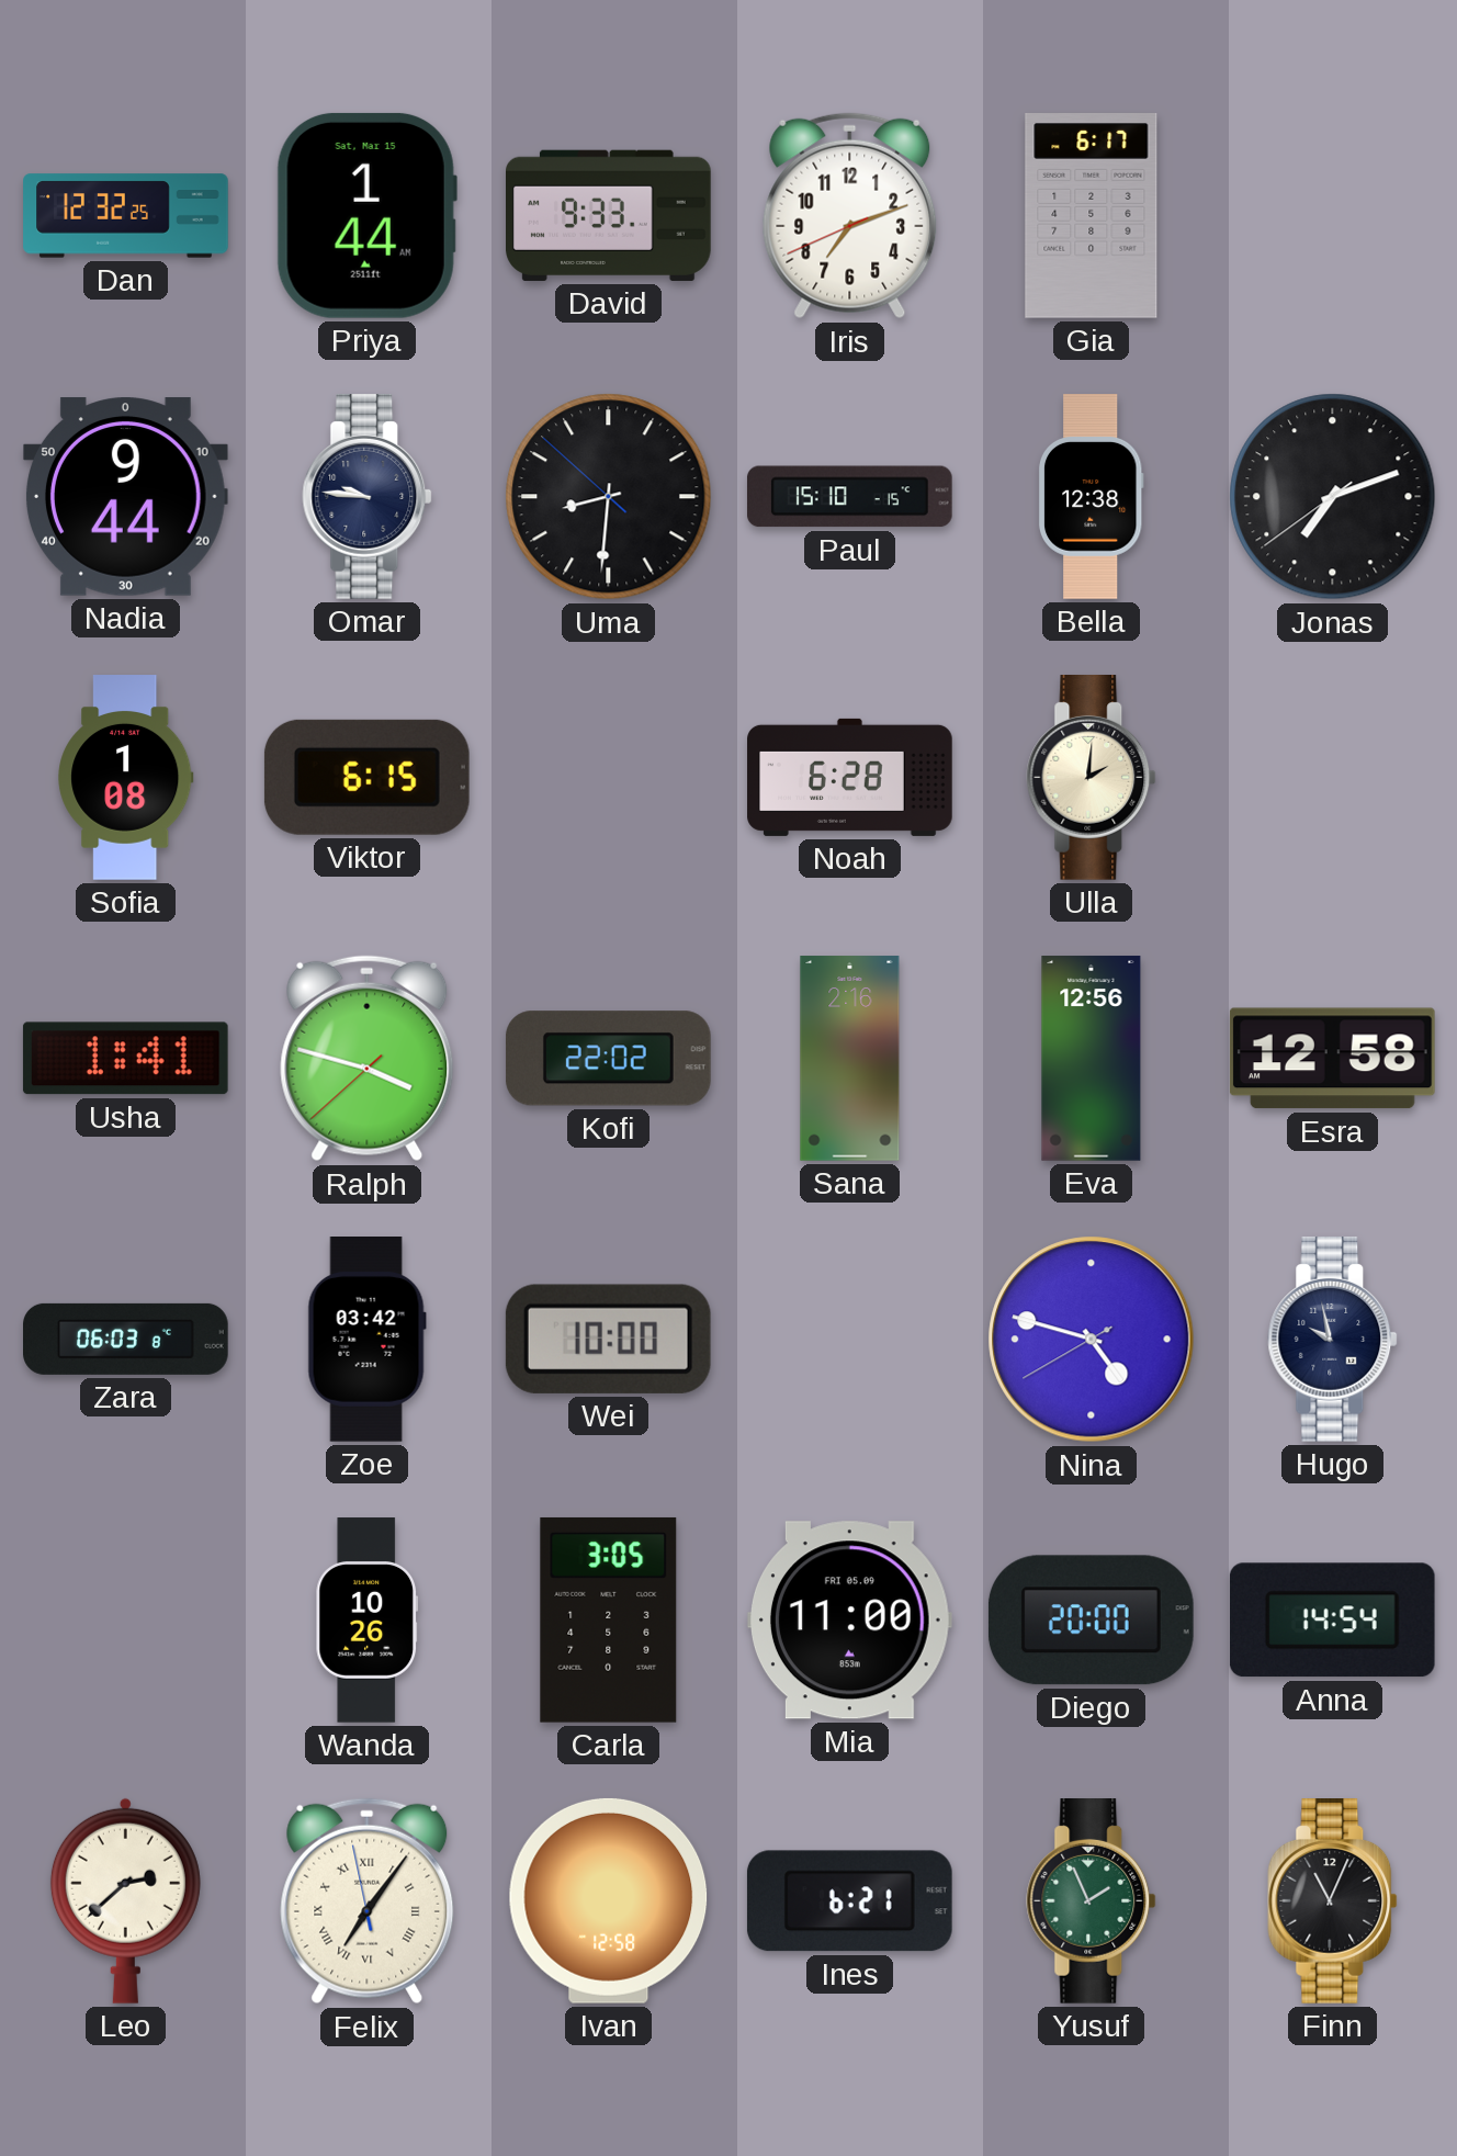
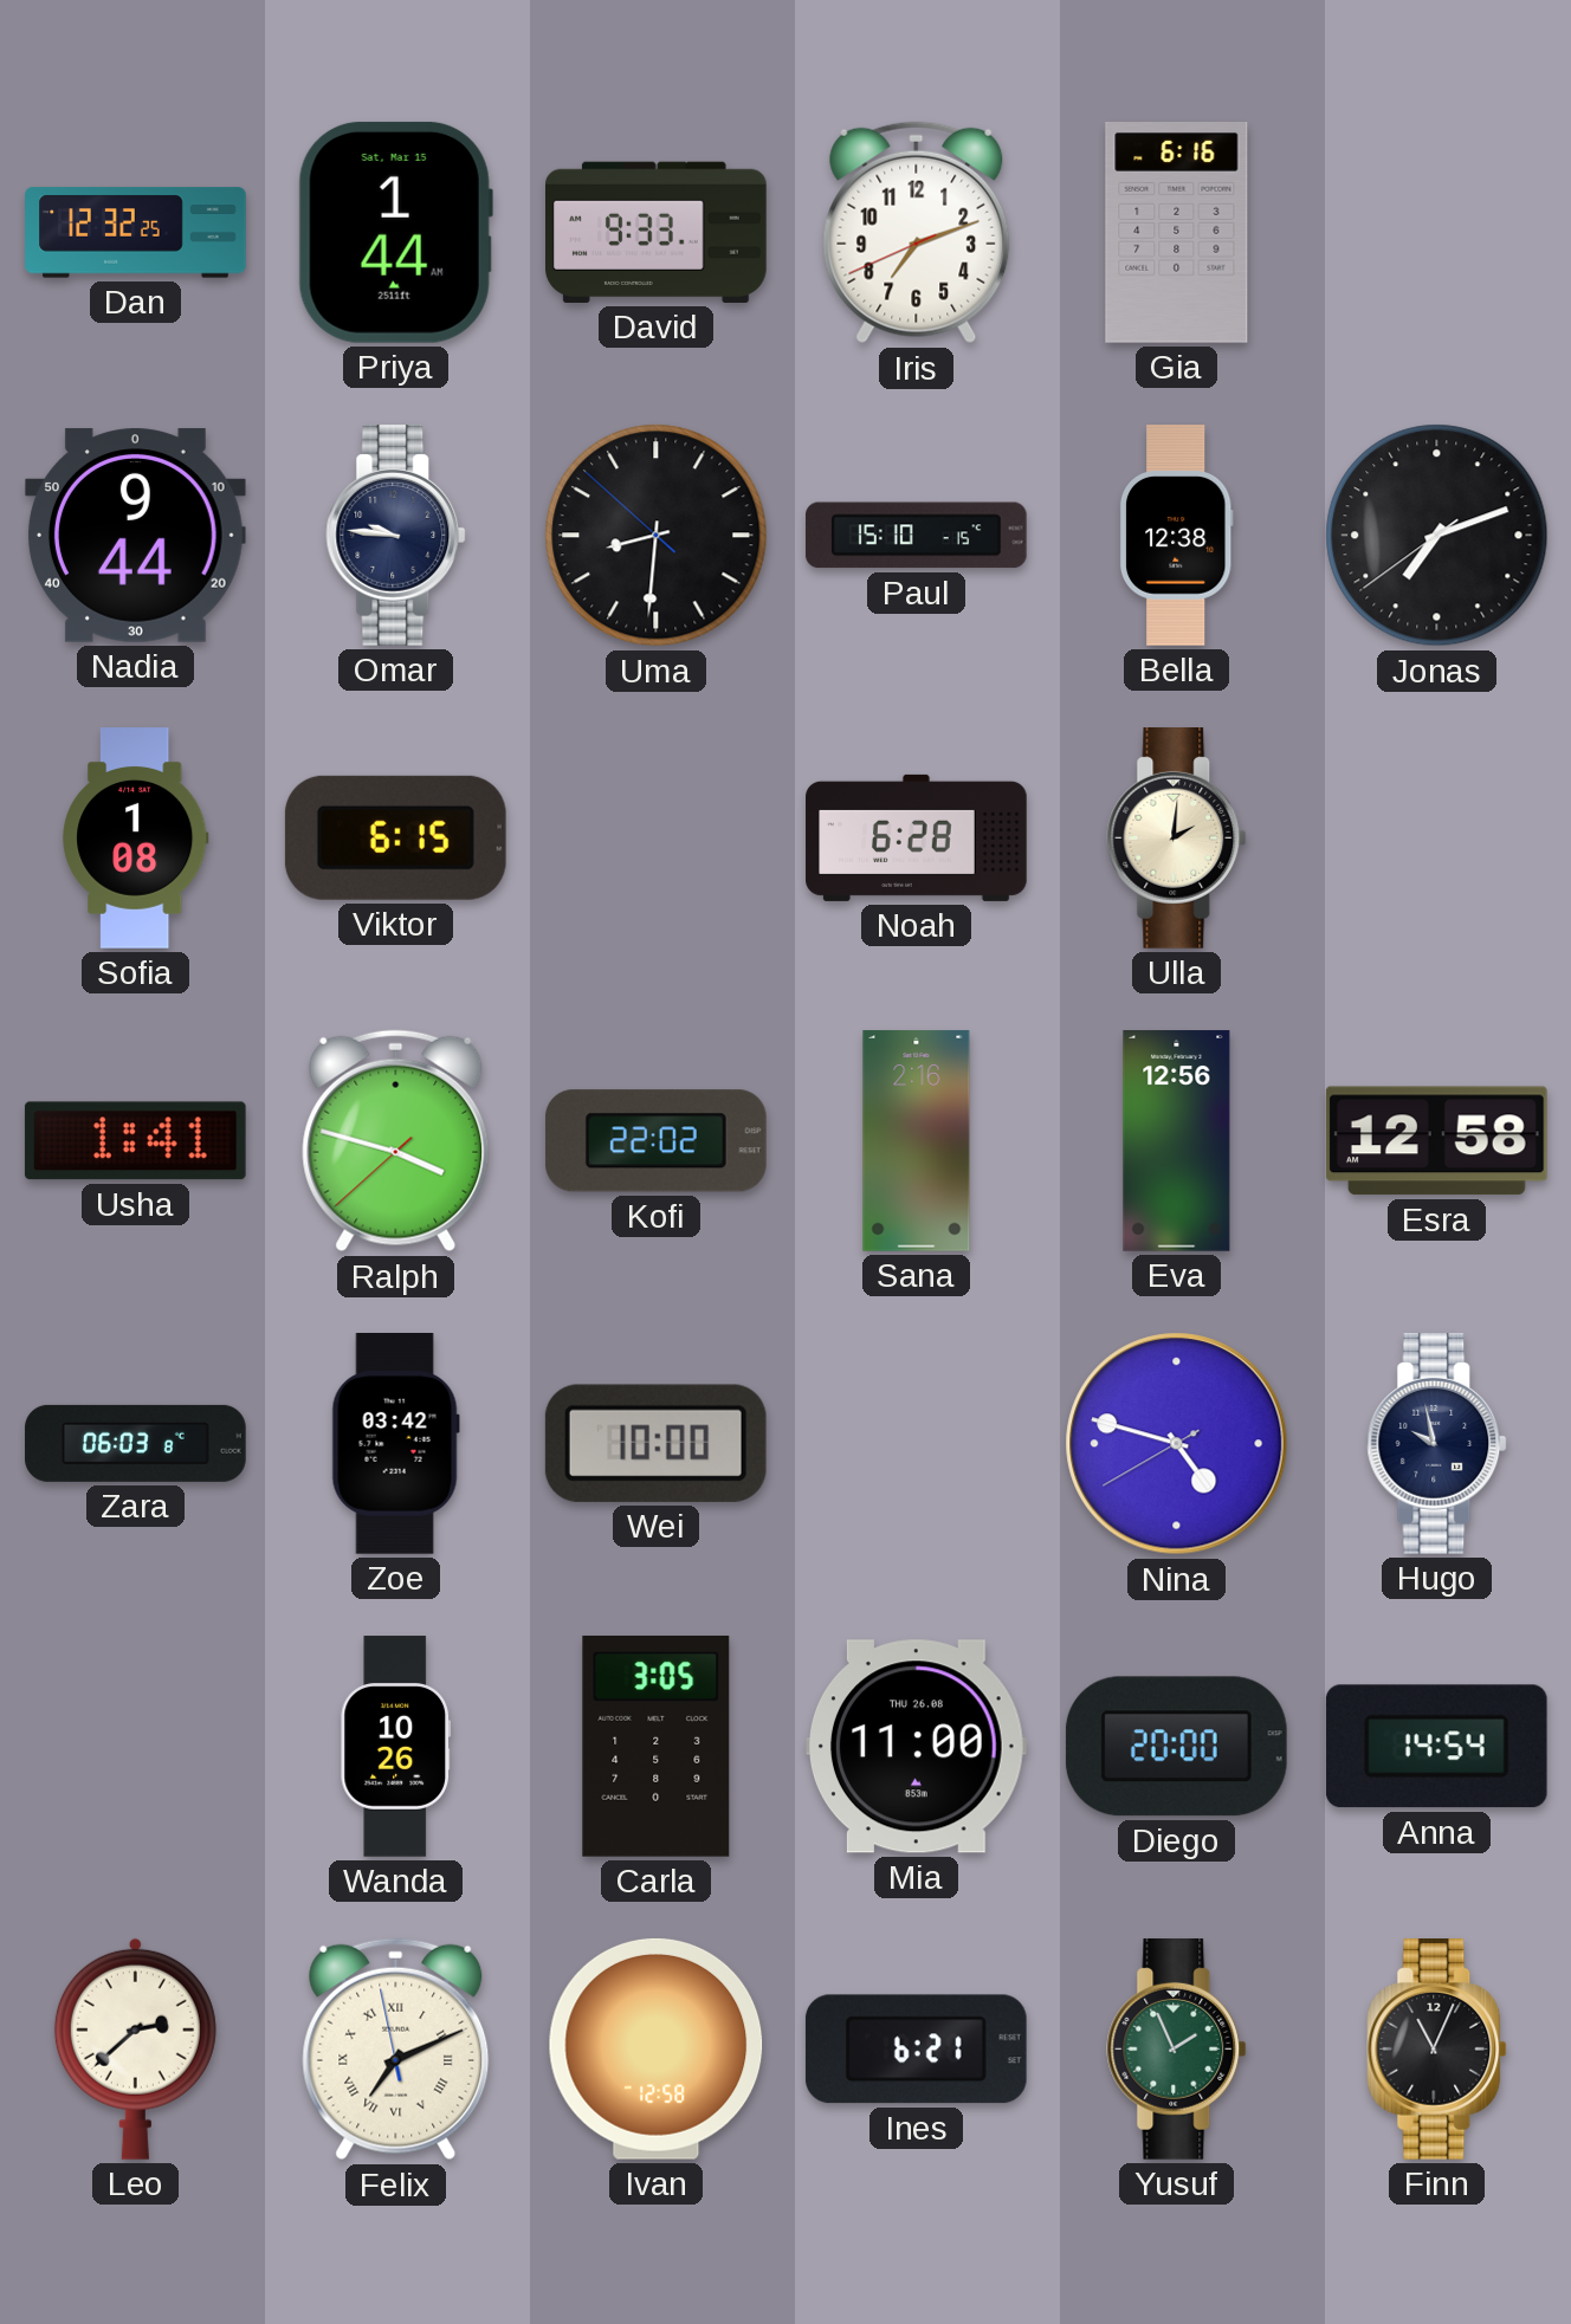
Gia: 6:17 -> 6:16 (1177, 233)
Mia date: FRI 05.09 -> THU 26.08 (916, 1747)
Felix: 7:05 -> 7:10 (396, 2050)
